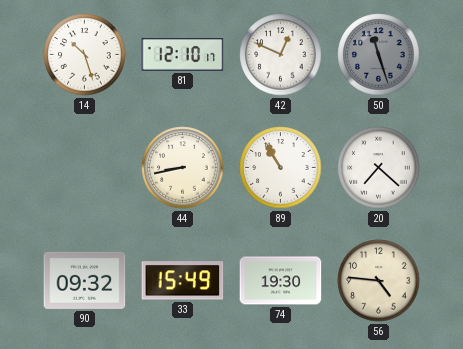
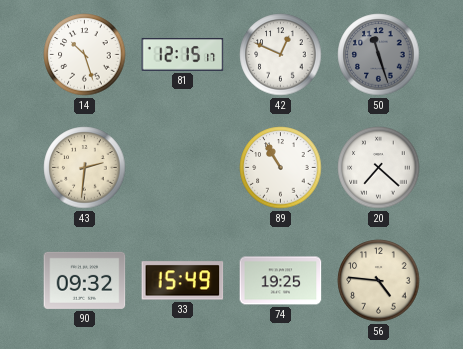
81: 12:10 -> 12:15 (183, 55)
43: none -> 2:31 (85, 168)
44: 8:43 -> none (183, 168)
74: 19:30 -> 19:25 (281, 281)
